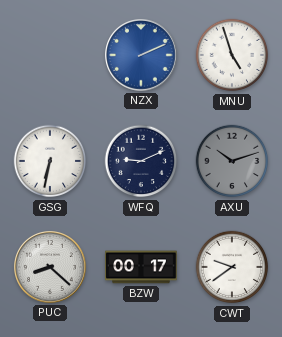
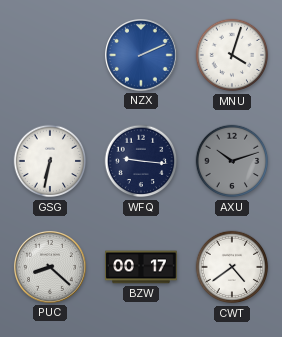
MNU: 4:57 -> 4:03 (232, 55)
WFQ: 9:11 -> 9:16 (141, 161)
CWT: 9:39 -> 4:39 (232, 267)
